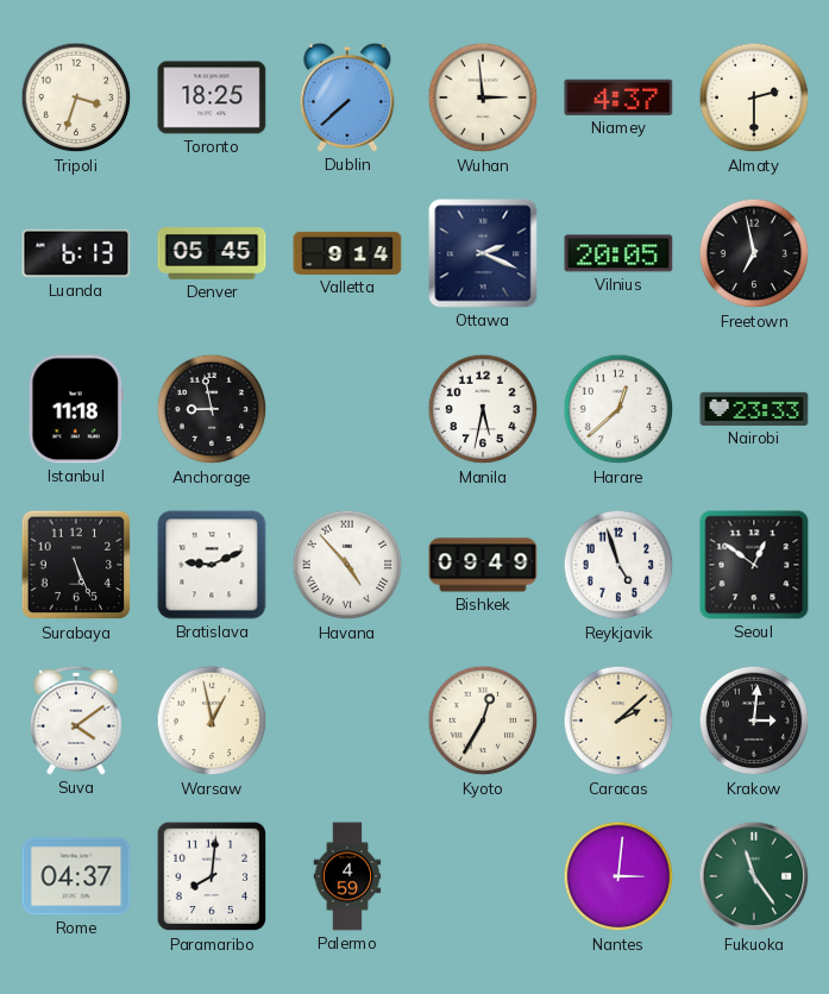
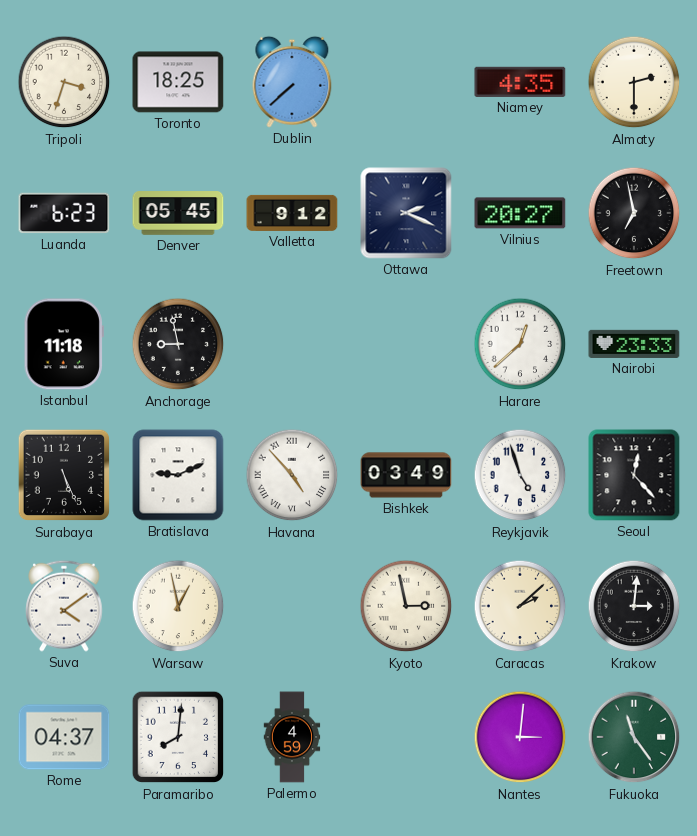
Wuhan: 2:59 -> none (483, 97)
Niamey: 4:37 -> 4:35 (520, 82)
Luanda: 6:13 -> 6:23 (64, 213)
Valletta: 9:14 -> 9:12 (292, 213)
Vilnius: 20:05 -> 20:27 (520, 213)
Manila: 5:32 -> none (483, 409)
Bishkek: 09:49 -> 03:49 (406, 475)
Seoul: 12:51 -> 12:23 (634, 475)
Kyoto: 12:35 -> 2:58 (406, 606)
